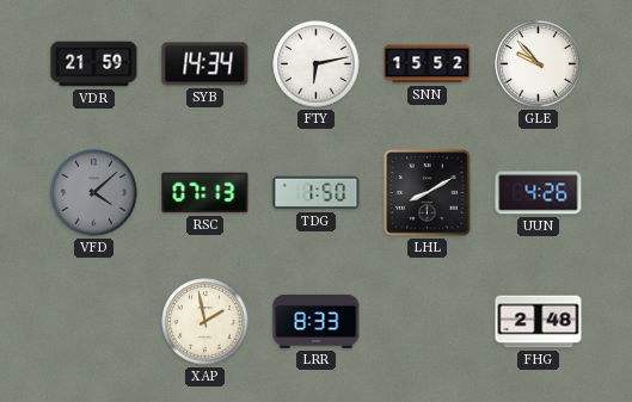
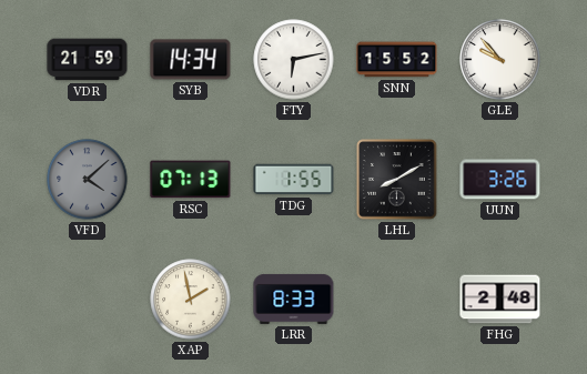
TDG: 1:50 -> 1:55 (294, 180)
UUN: 4:26 -> 3:26 (500, 180)
